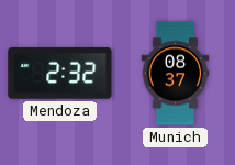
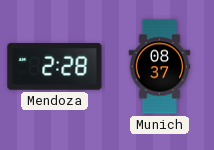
Mendoza: 2:32 -> 2:28 (55, 67)
